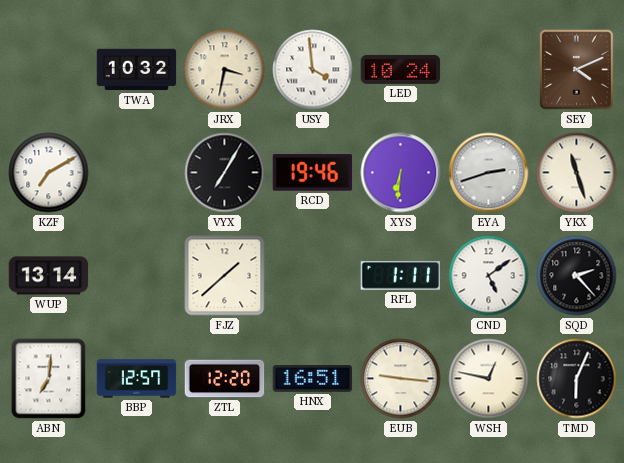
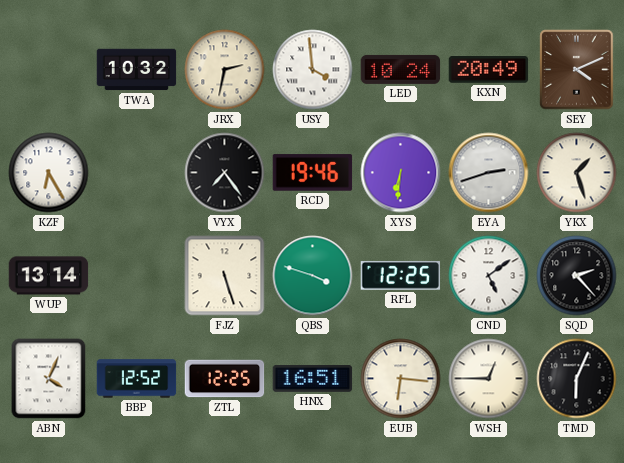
JRX: 3:32 -> 2:32 (225, 70)
KXN: none -> 20:49 (489, 70)
KZF: 7:10 -> 6:25 (49, 173)
VYX: 7:05 -> 7:24 (225, 173)
YKX: 11:27 -> 1:27 (577, 173)
FJZ: 1:38 -> 5:27 (225, 276)
QBS: none -> 3:48 (313, 276)
RFL: 1:11 -> 12:25 (401, 275)
ABN: 7:01 -> 4:04 (49, 379)
BBP: 12:57 -> 12:52 (137, 379)
ZTL: 12:20 -> 12:25 (225, 379)
EUB: 9:16 -> 6:16 (401, 379)
WSH: 12:47 -> 12:45 (489, 379)
